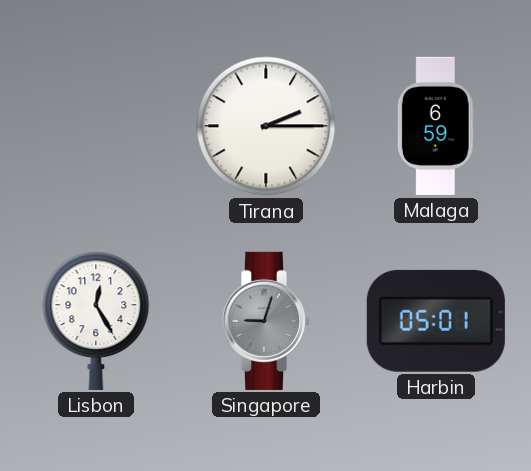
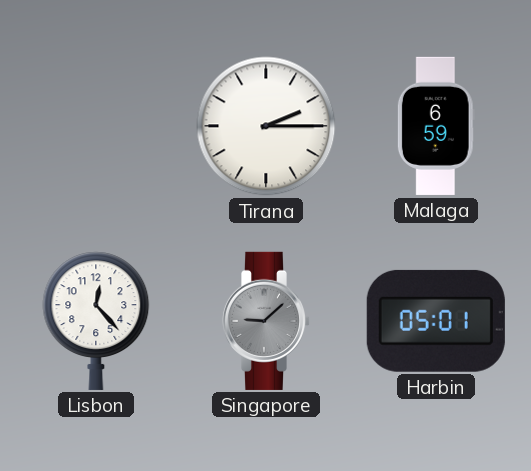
Lisbon: 12:25 -> 12:23 (96, 321)
Singapore: 9:03 -> 9:08 (266, 321)
